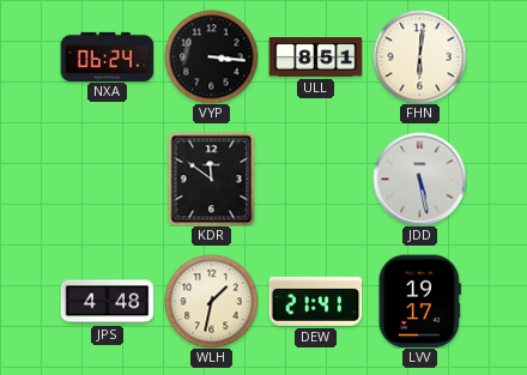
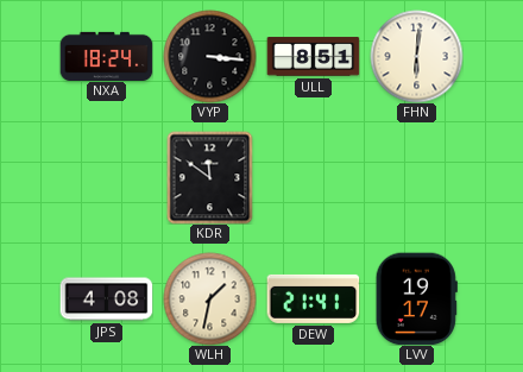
NXA: 06:24 -> 18:24 (106, 56)
JDD: 5:28 -> none (419, 179)
JPS: 4:48 -> 4:08 (106, 300)
